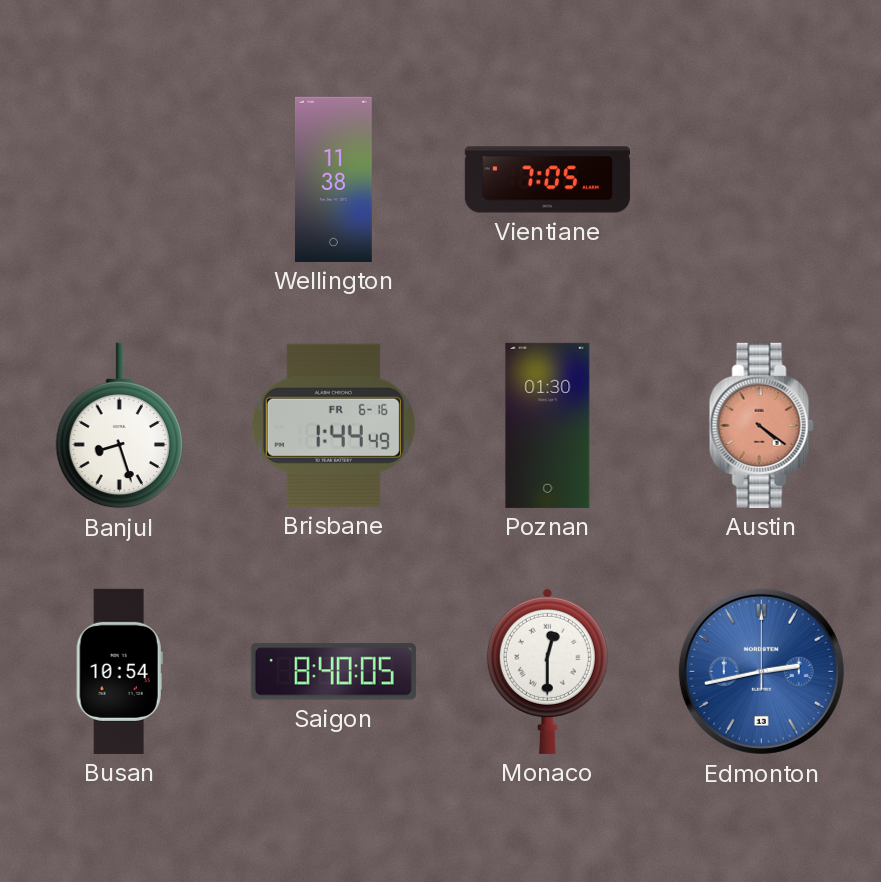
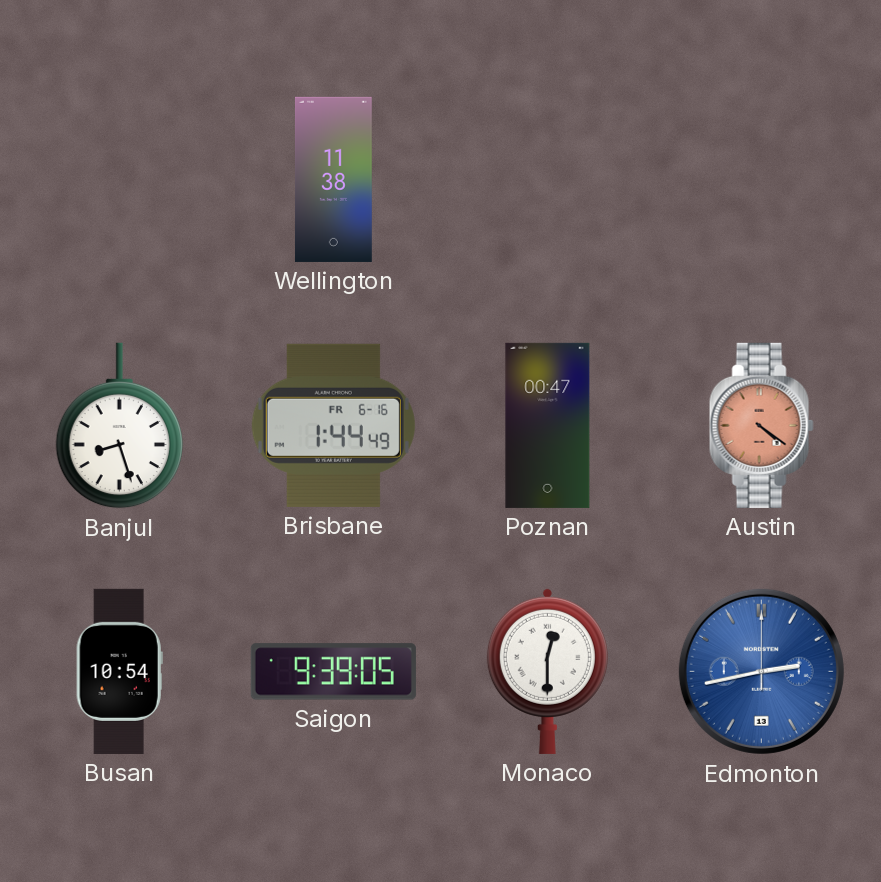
Vientiane: 7:05 -> none (547, 180)
Poznan: 01:30 -> 00:47 (548, 425)
Saigon: 8:40 -> 9:39 (333, 672)
